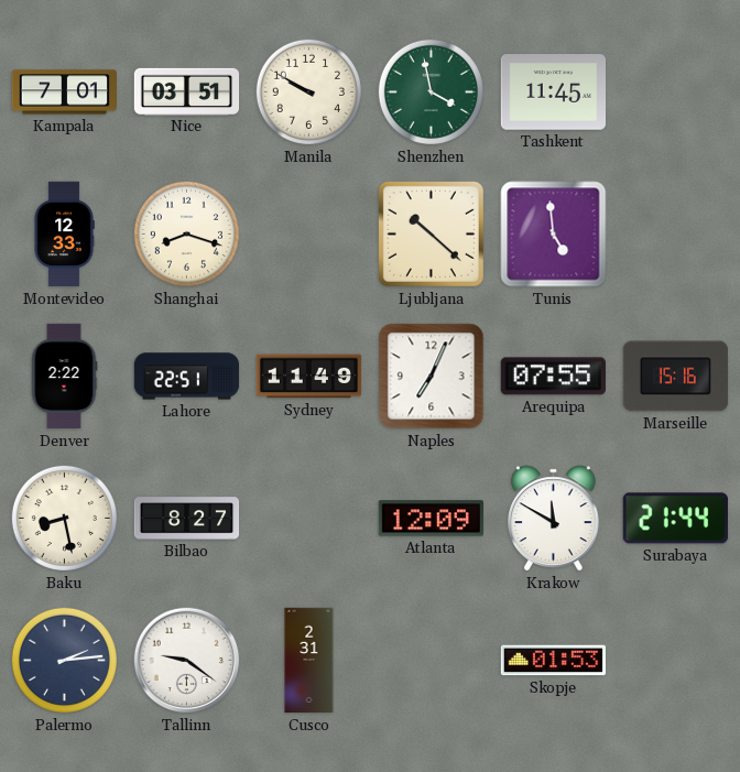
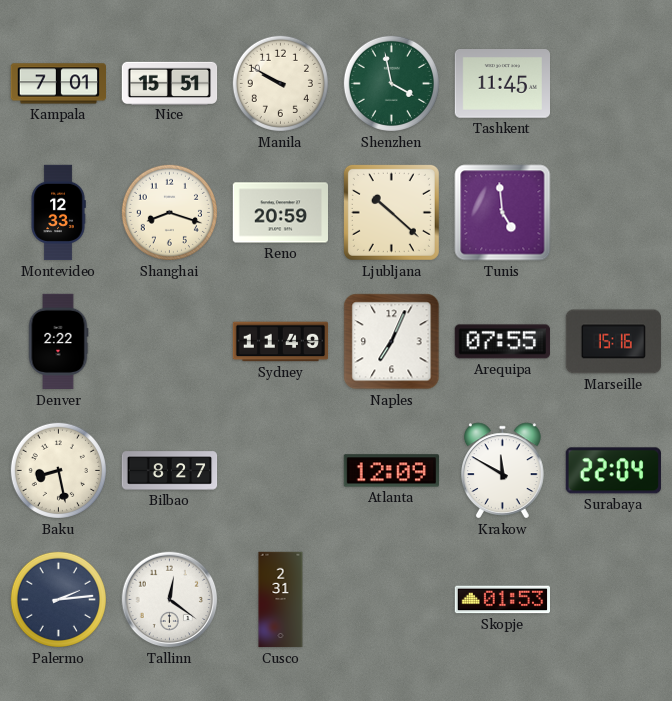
Nice: 03:51 -> 15:51 (170, 83)
Reno: none -> 20:59 (280, 213)
Lahore: 22:51 -> none (187, 377)
Surabaya: 21:44 -> 22:04 (613, 471)
Tallinn: 9:21 -> 12:21 (170, 600)
